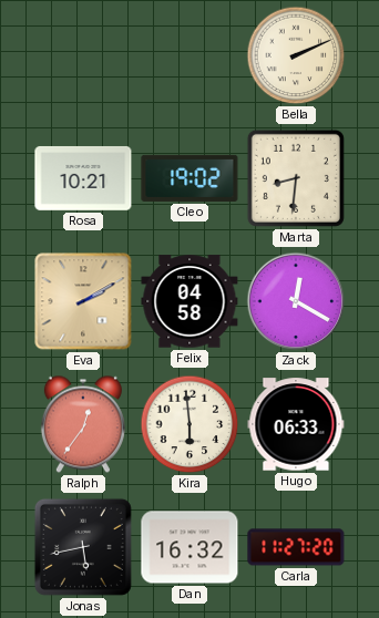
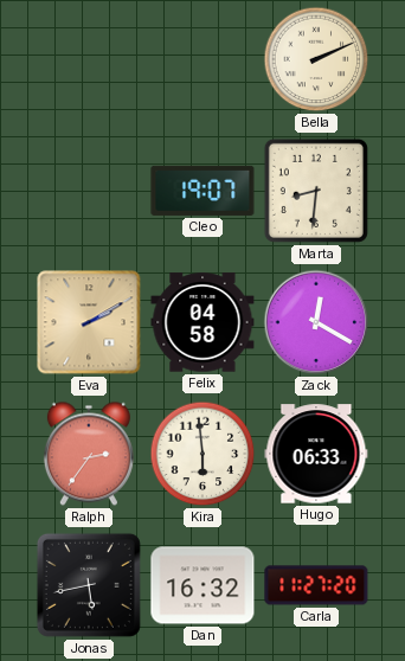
Rosa: 10:21 -> none (83, 178)
Cleo: 19:02 -> 19:07 (202, 191)
Ralph: 12:36 -> 2:36 (89, 454)
